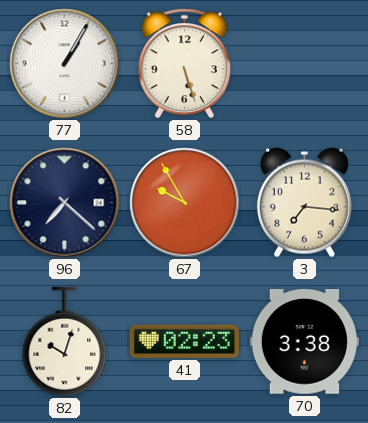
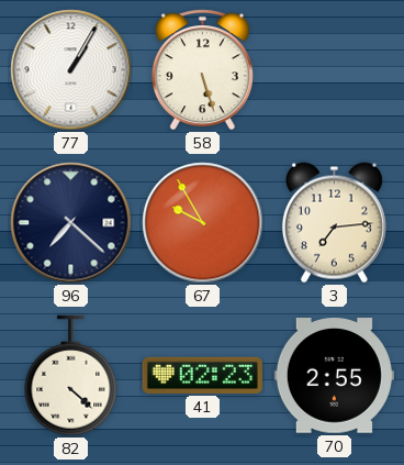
3: 7:16 -> 7:14 (334, 223)
82: 10:03 -> 4:22 (71, 376)
70: 3:38 -> 2:55 (334, 376)
